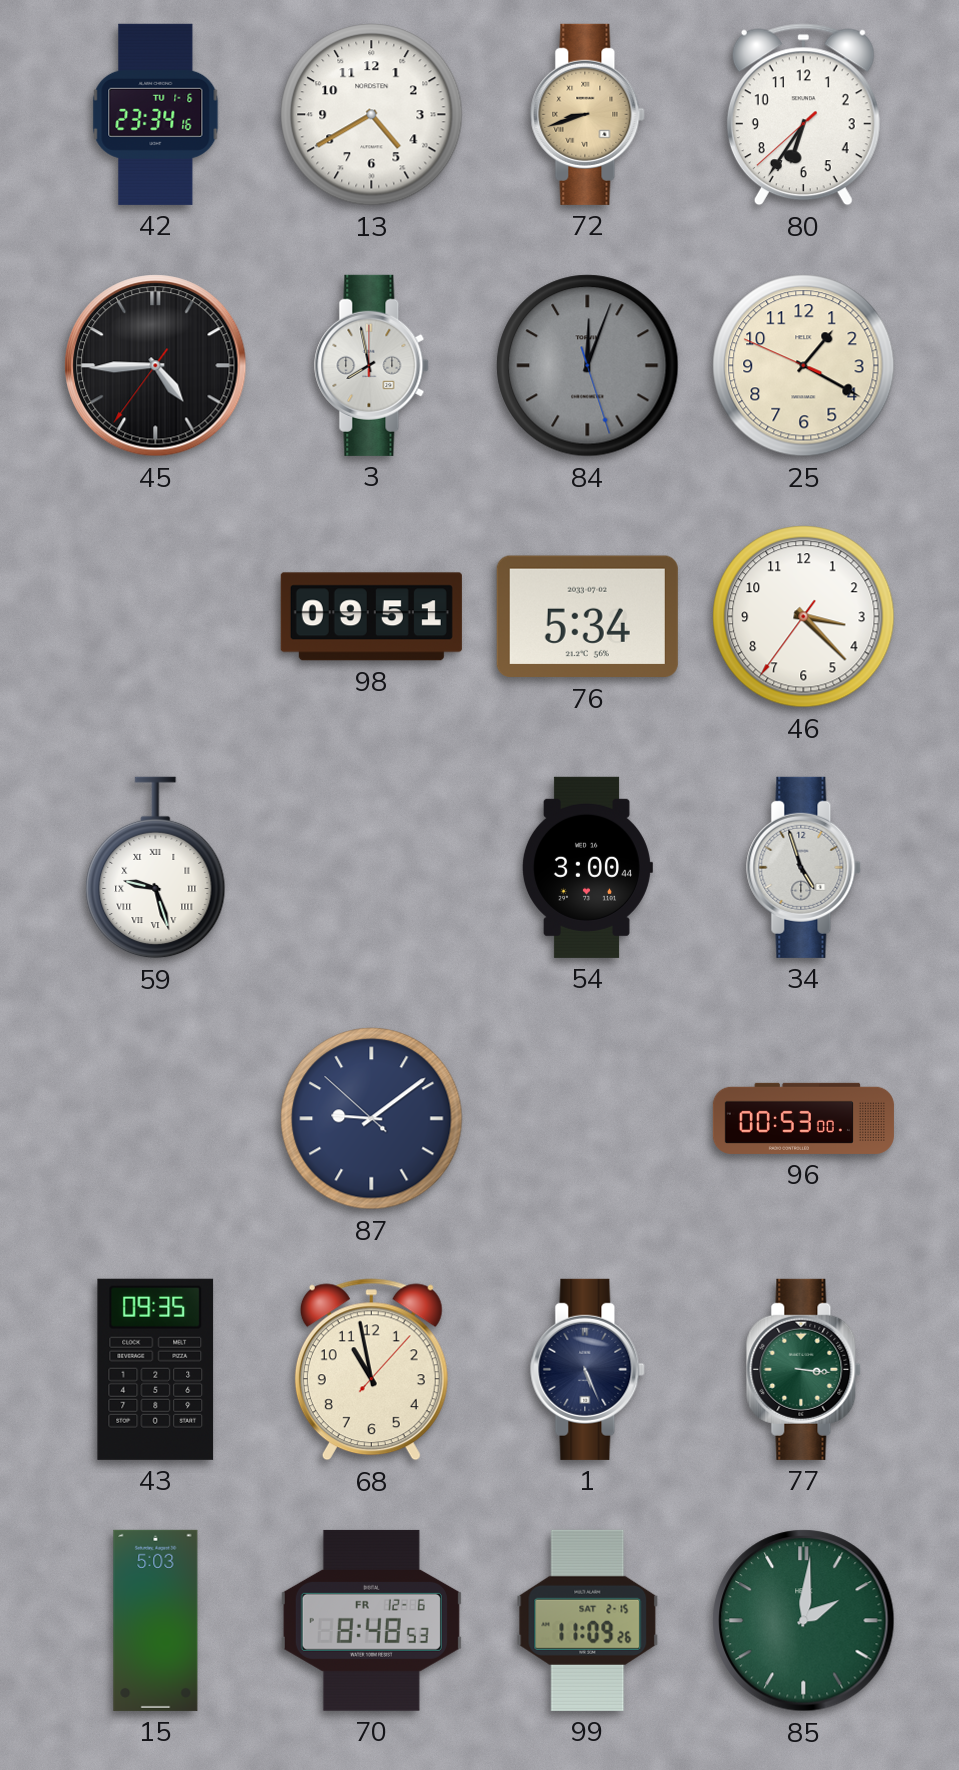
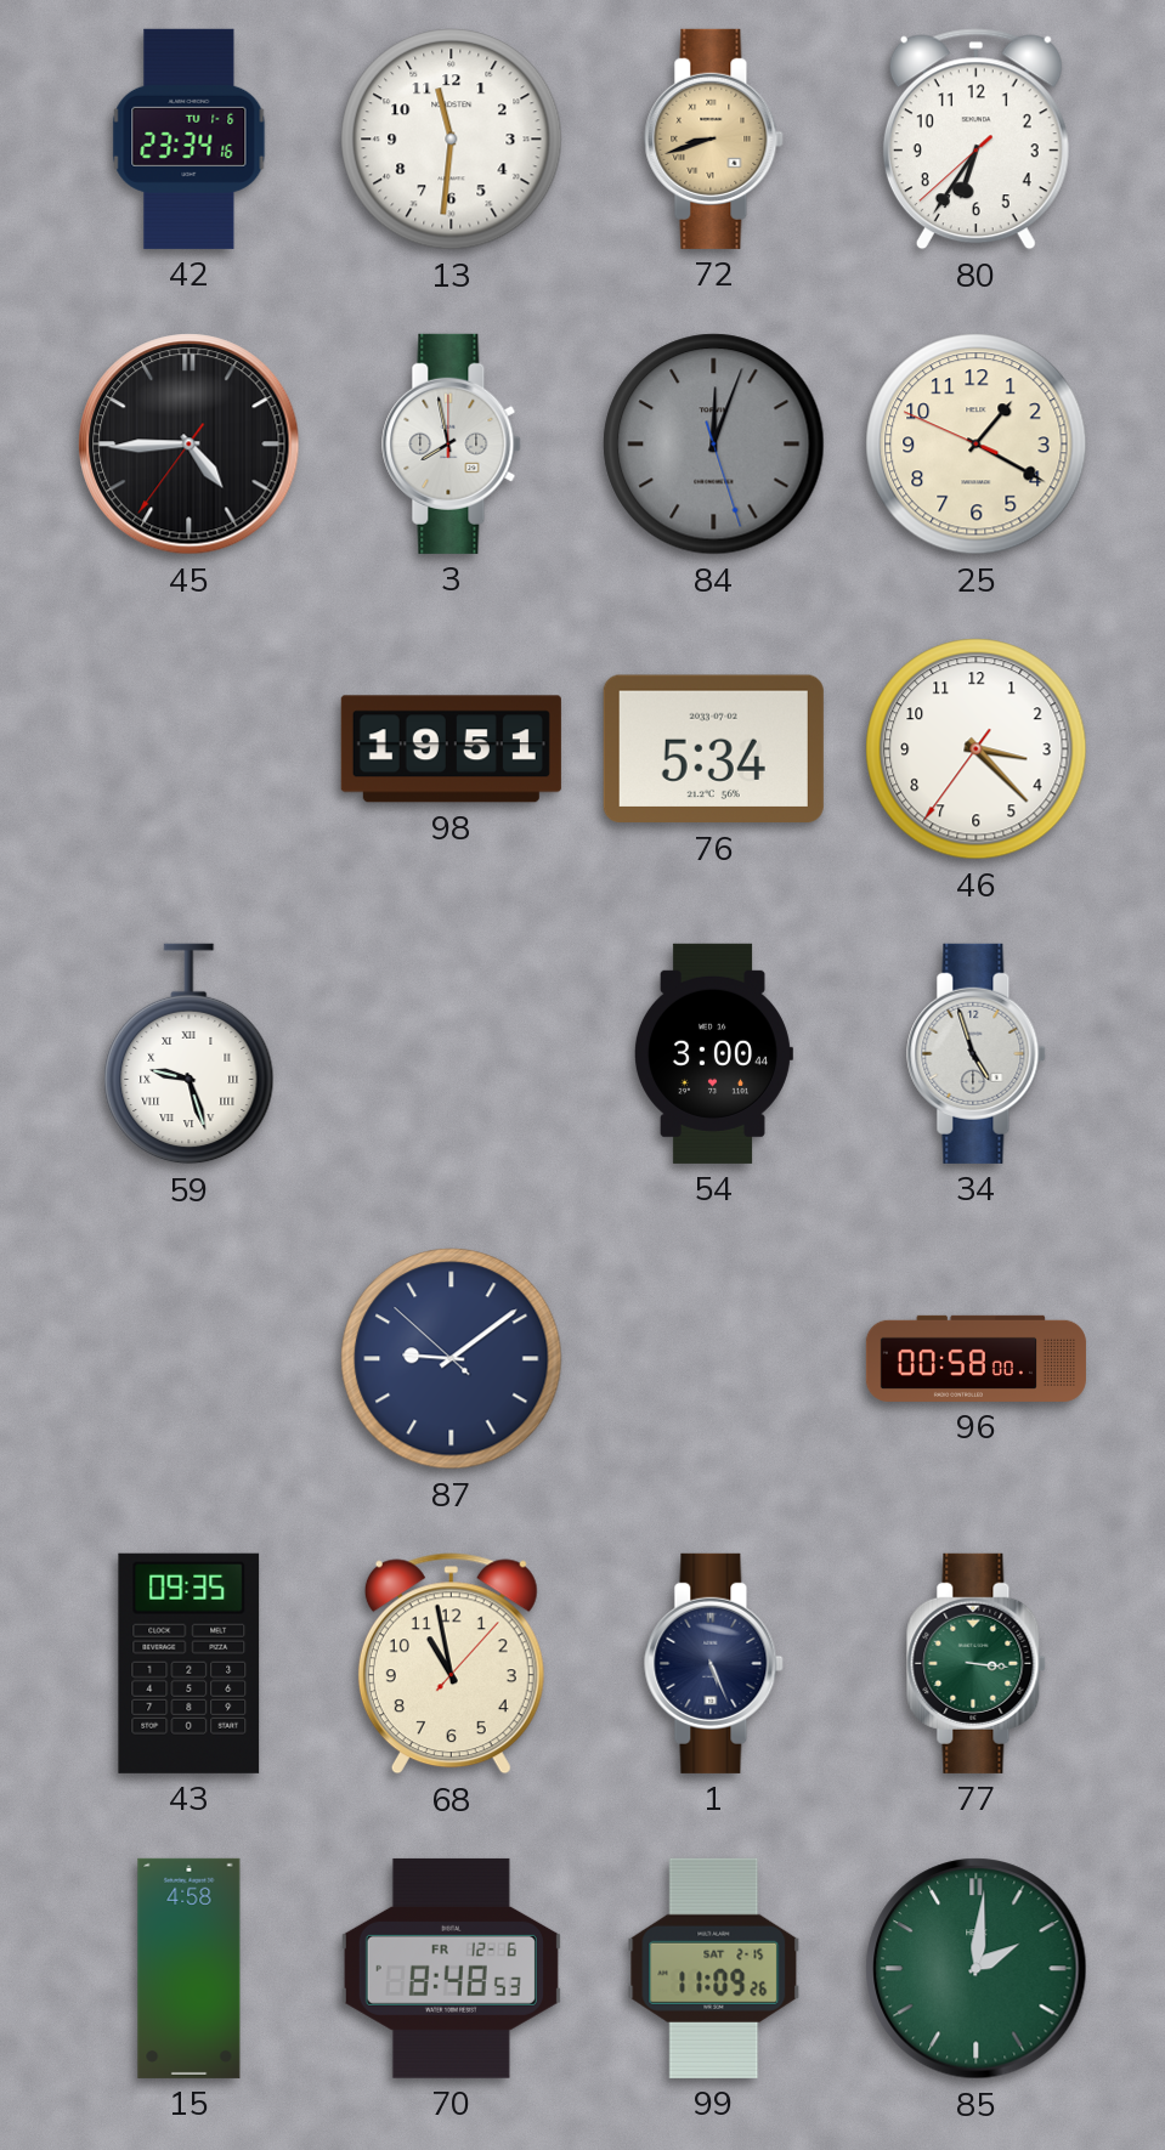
13: 4:40 -> 11:31 (452, 140)
98: 09:51 -> 19:51 (451, 749)
96: 00:53 -> 00:58 (975, 1358)
15: 5:03 -> 4:58 (190, 1968)
